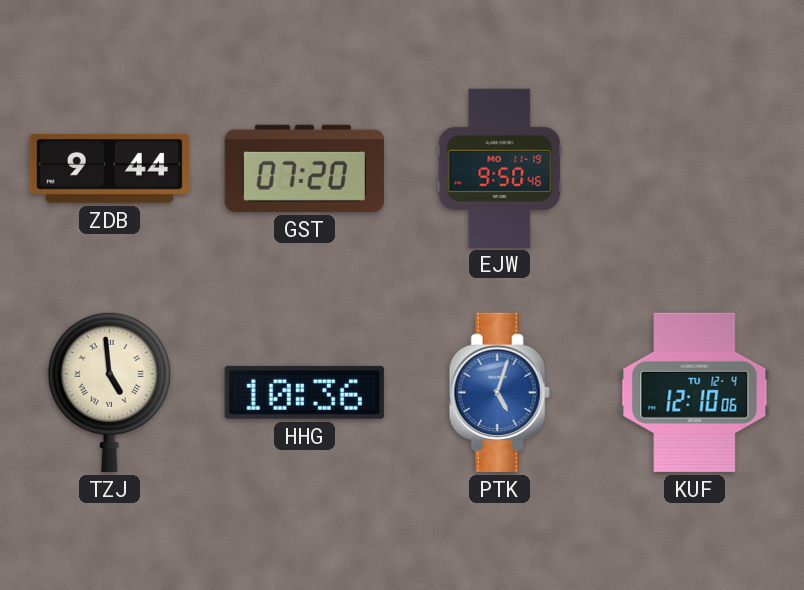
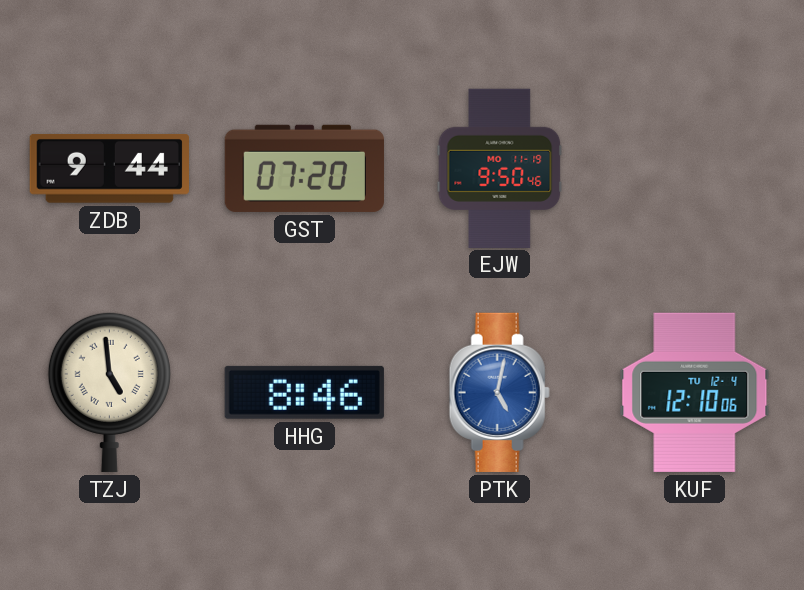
HHG: 10:36 -> 8:46 (304, 392)
PTK: 5:03 -> 5:02 (499, 392)
